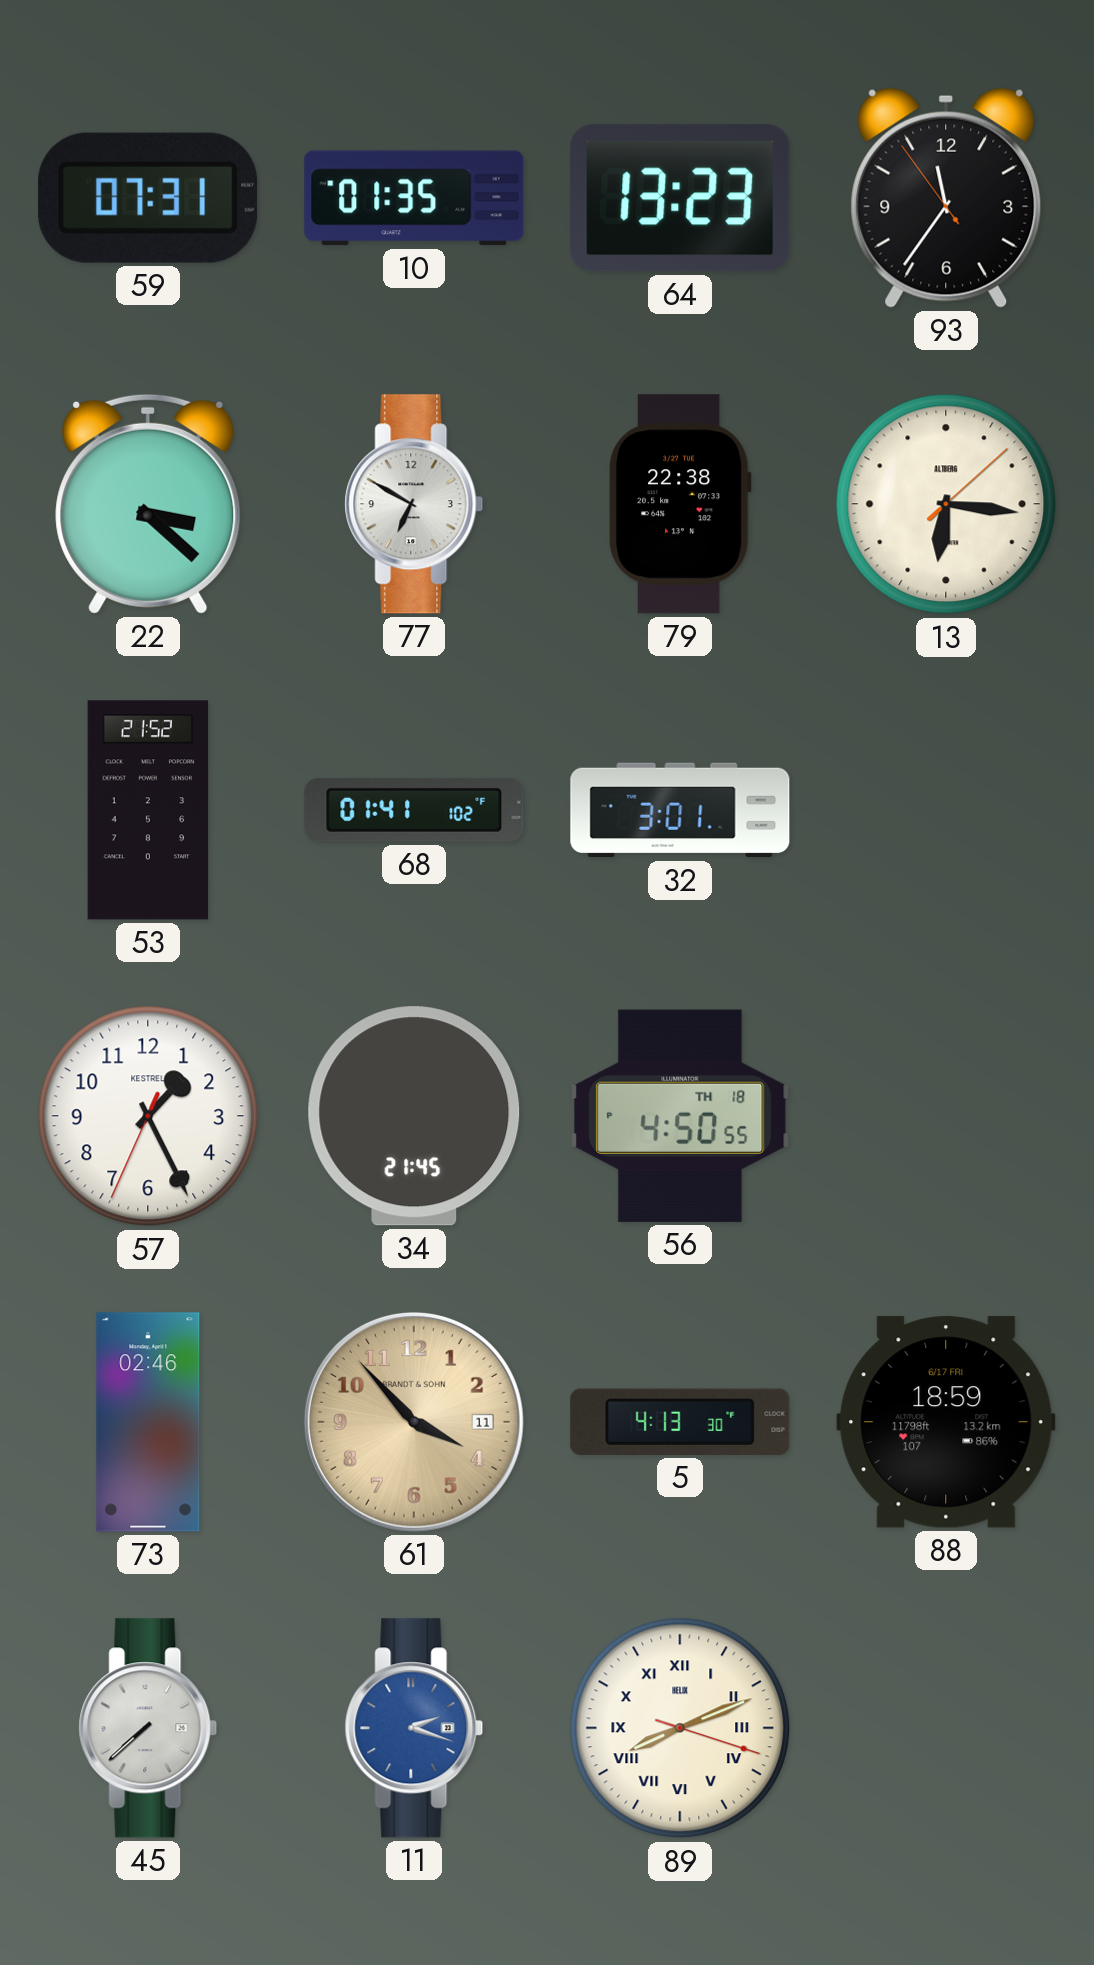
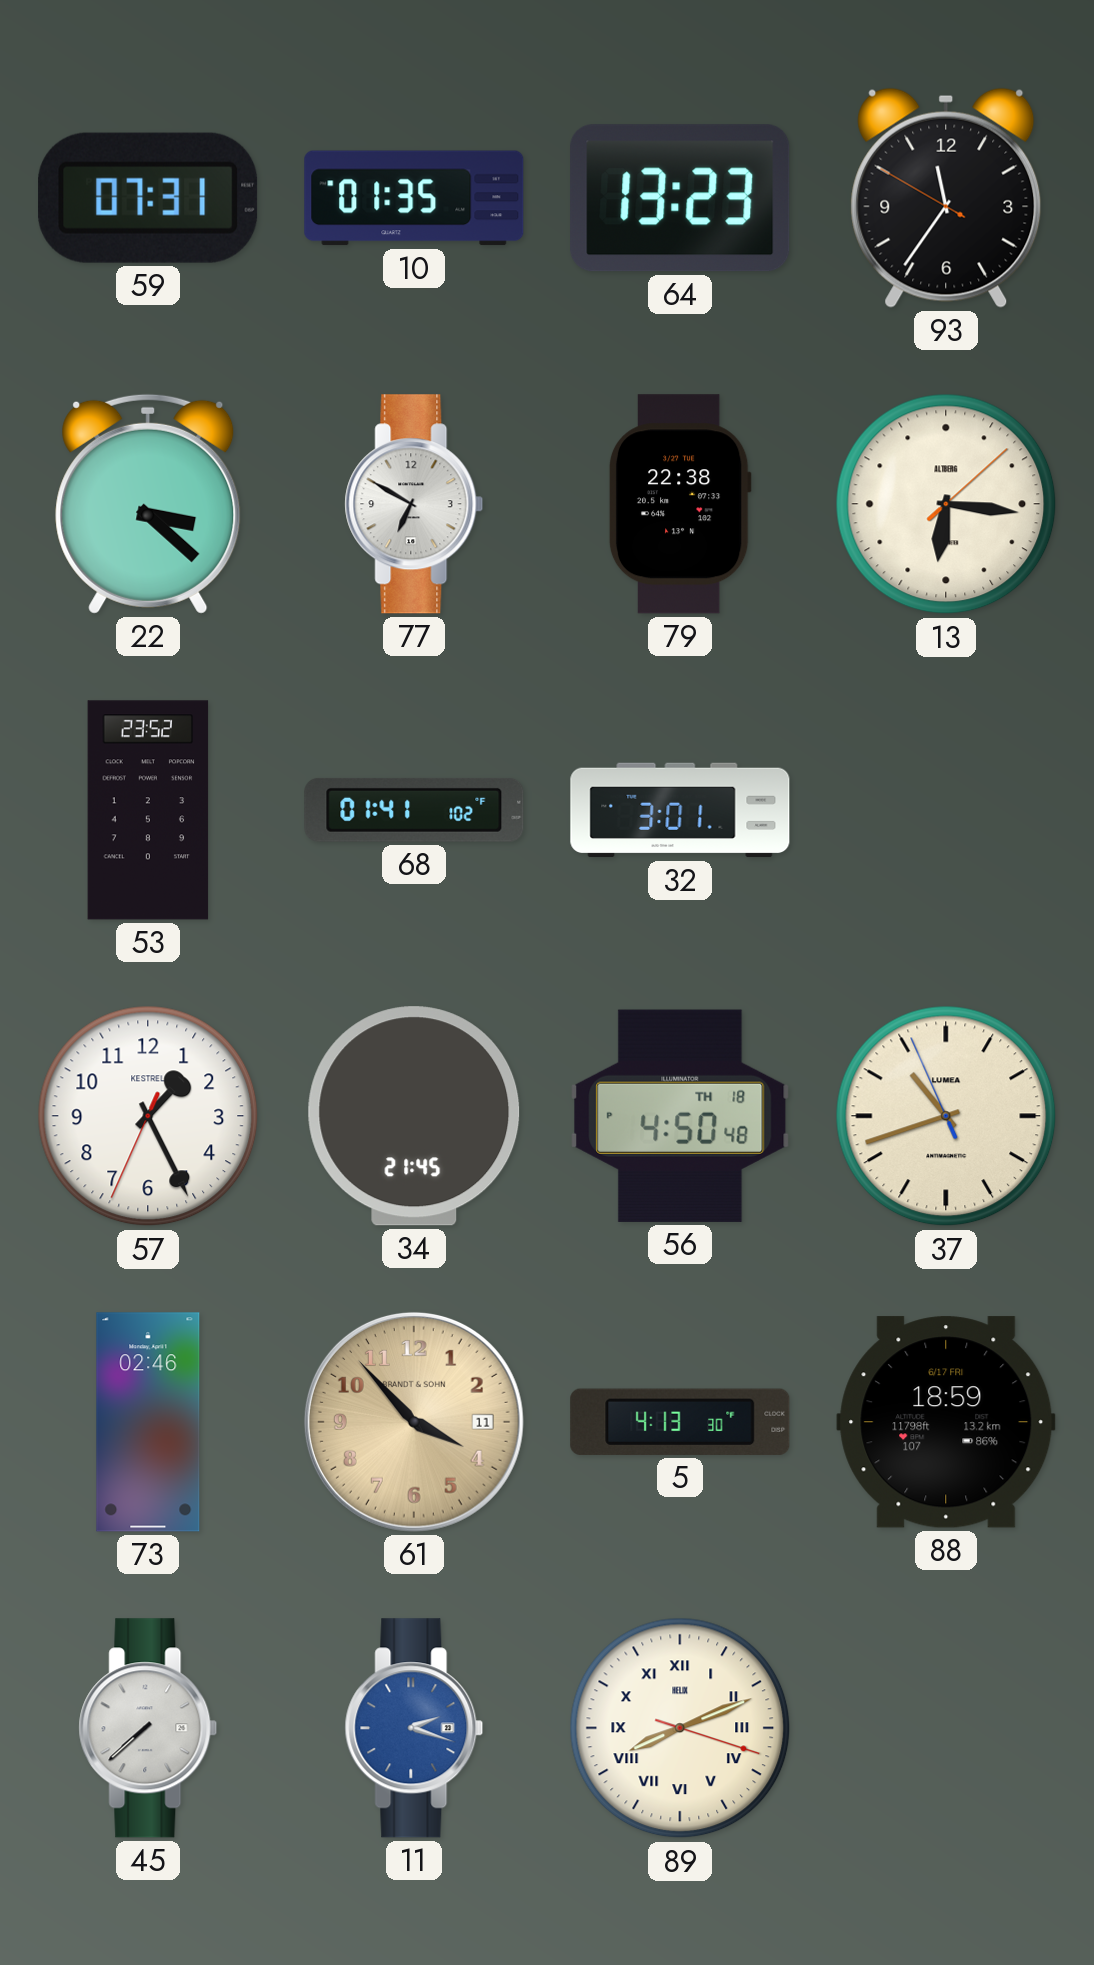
93: 11:35:54 -> 11:35:50 (946, 198)
53: 21:52 -> 23:52 (148, 810)
56: 4:50:55 PM -> 4:50:48 PM (680, 1116)
37: none -> 10:41 (946, 1116)
